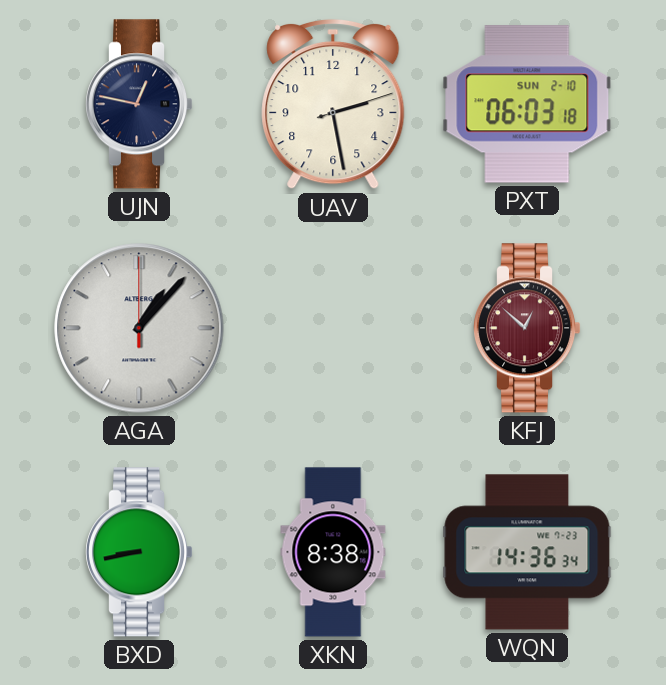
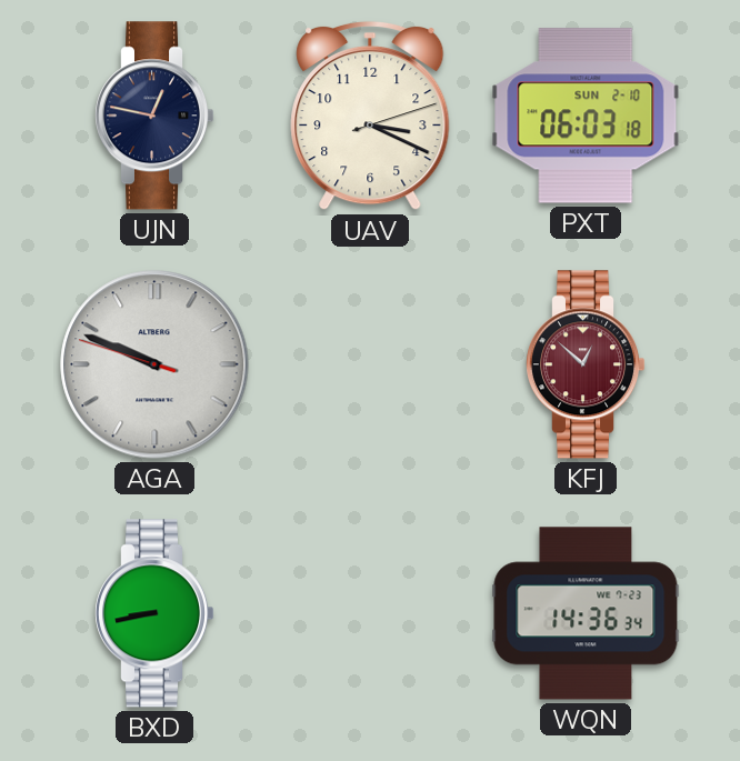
UAV: 2:28 -> 3:19 (370, 116)
AGA: 1:07 -> 9:48 (154, 364)
XKN: 8:38 -> none (333, 552)
